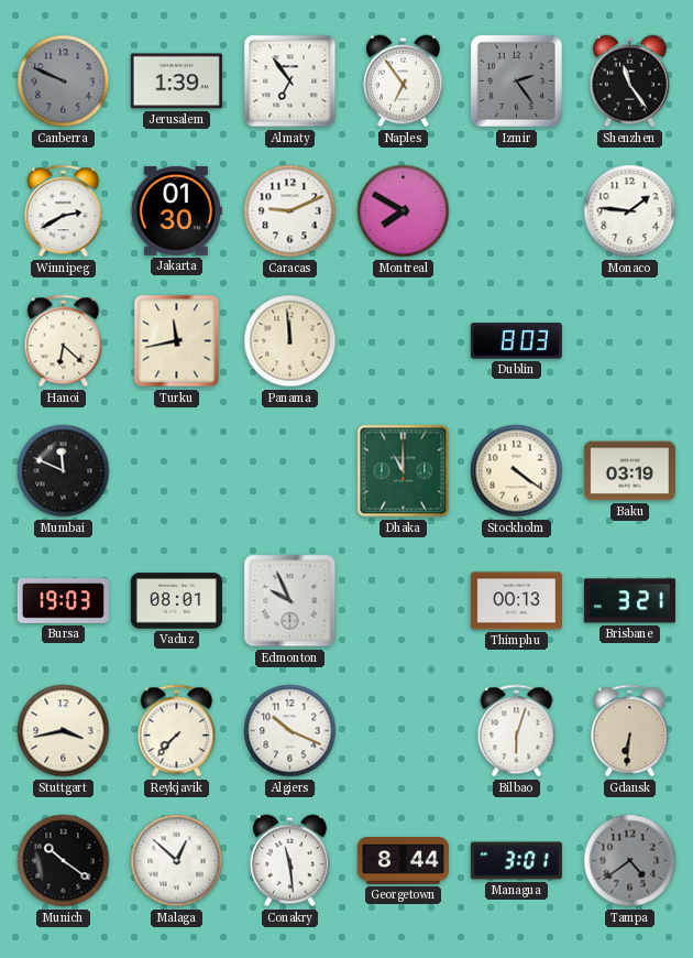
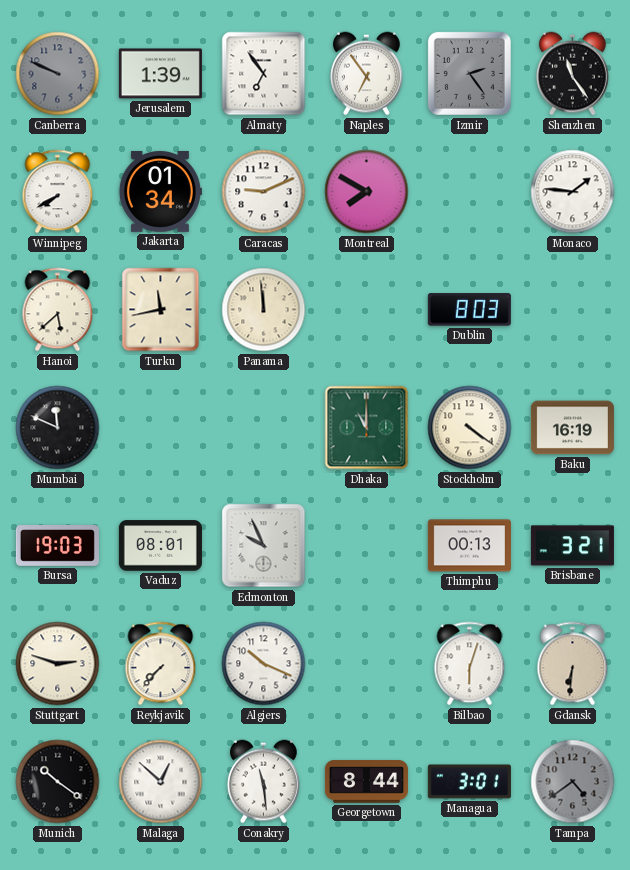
Winnipeg: 2:40 -> 7:40 (58, 192)
Jakarta: 01:30 -> 01:34 (160, 191)
Hanoi: 6:22 -> 5:38 (58, 310)
Baku: 03:19 -> 16:19 (572, 428)
Stuttgart: 3:43 -> 2:48 (58, 664)
